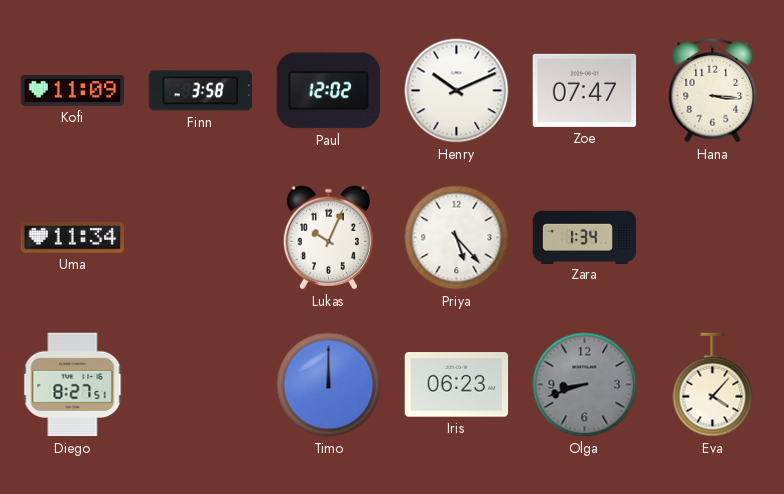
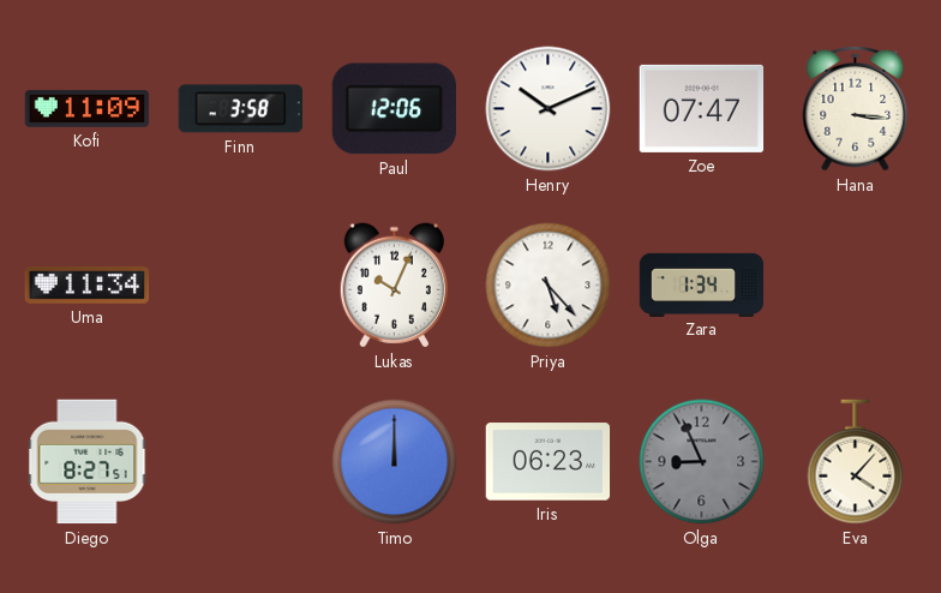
Paul: 12:02 -> 12:06 (394, 109)
Olga: 8:42 -> 8:56 (702, 462)
